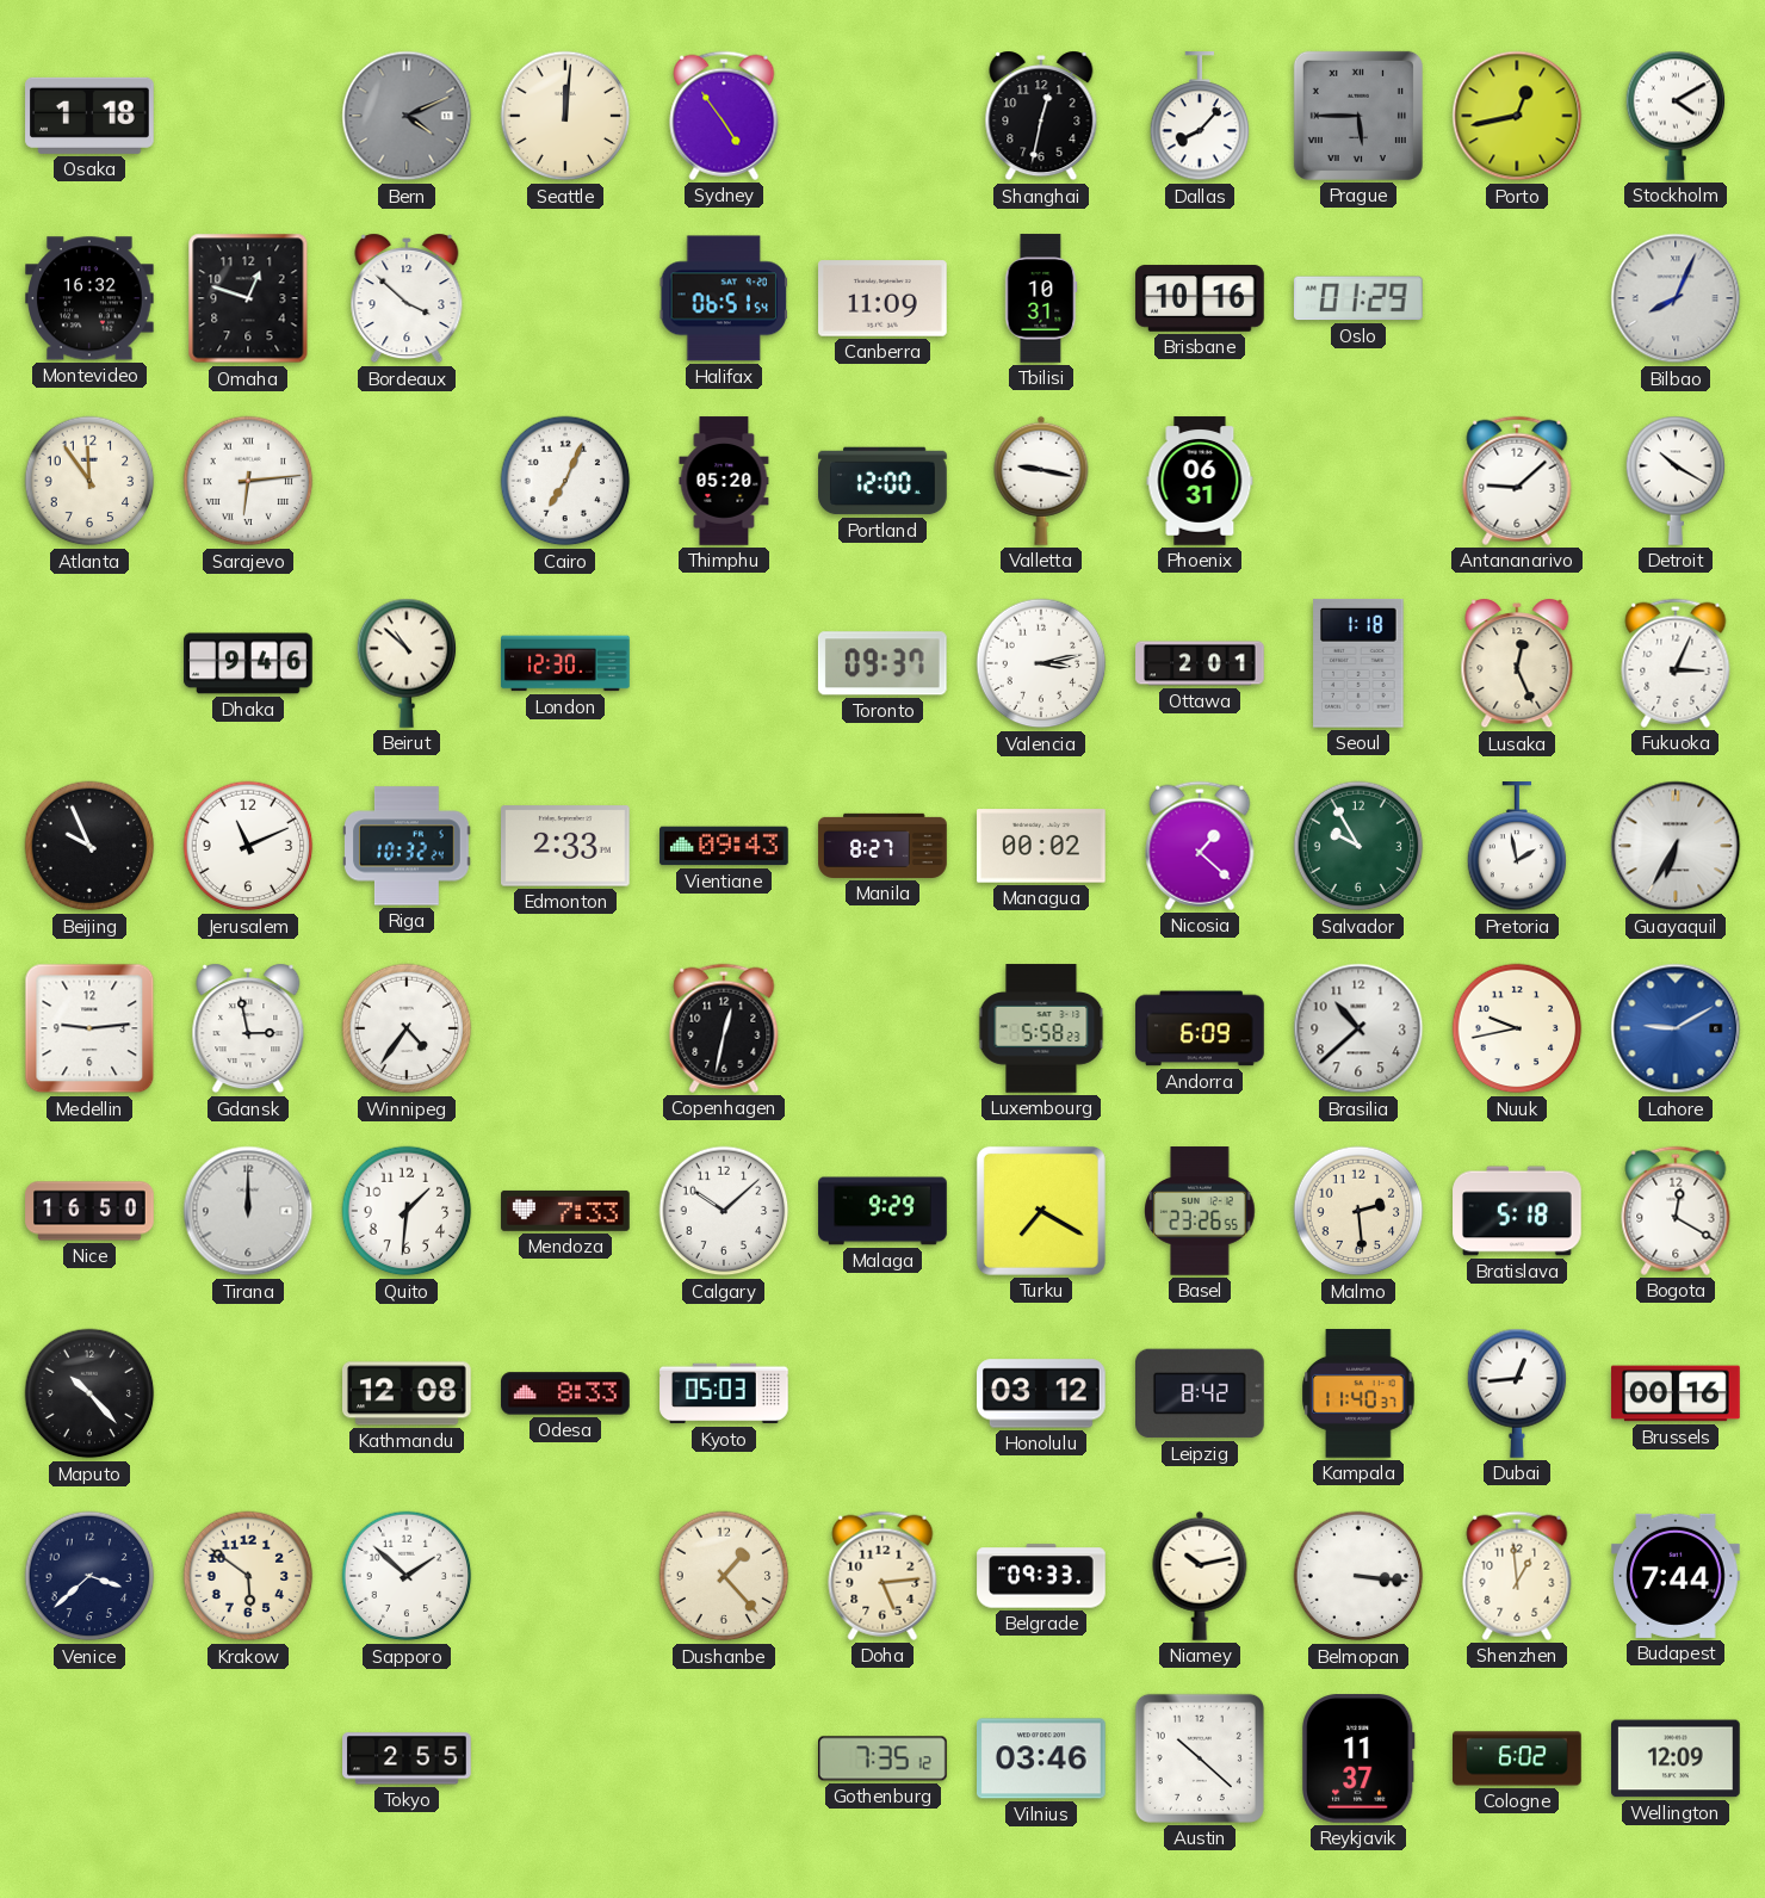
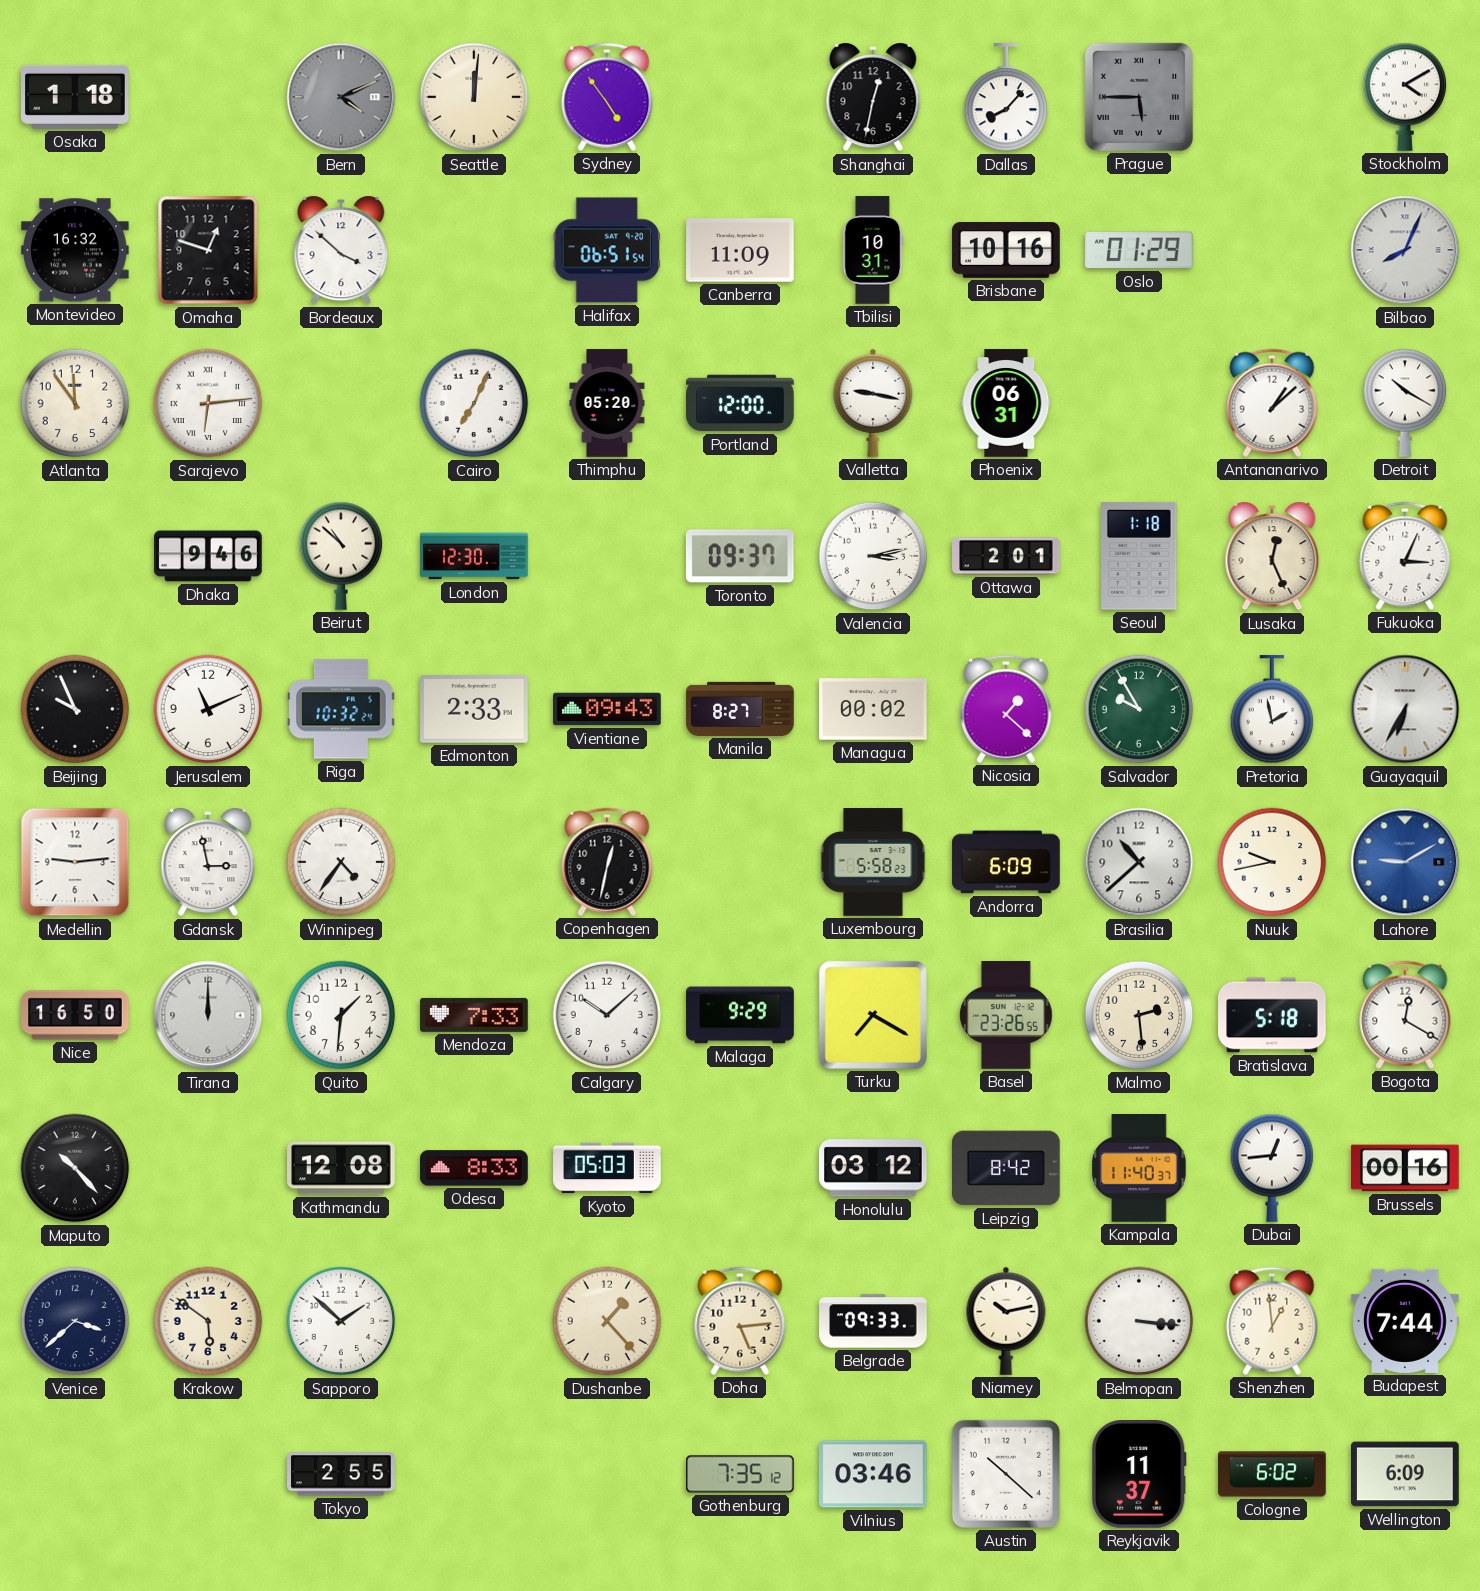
Porto: 12:43 -> none (1517, 116)
Antananarivo: 9:08 -> 1:08 (1272, 403)
Wellington: 12:09 -> 6:09 (1406, 1474)
